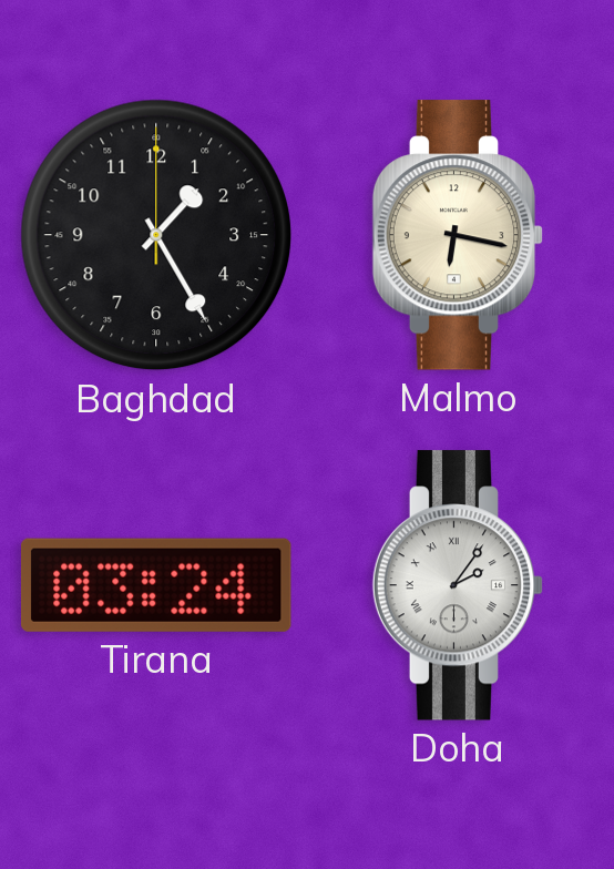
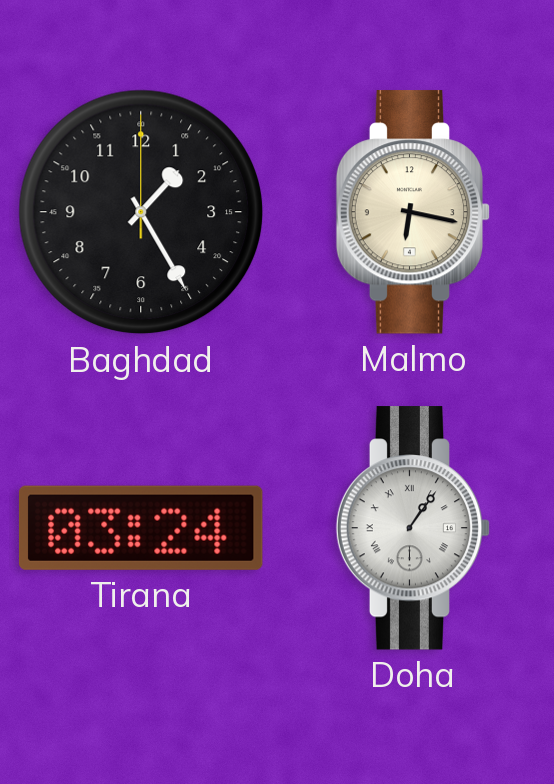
Doha: 2:06 -> 1:06 (413, 528)
